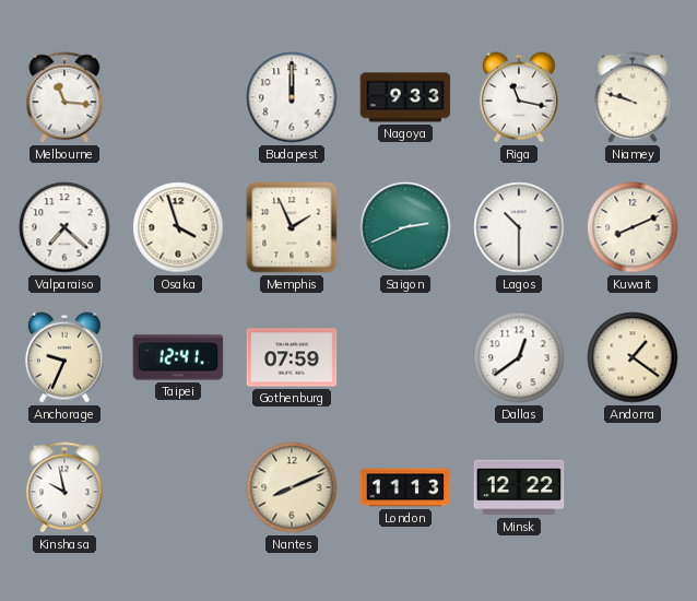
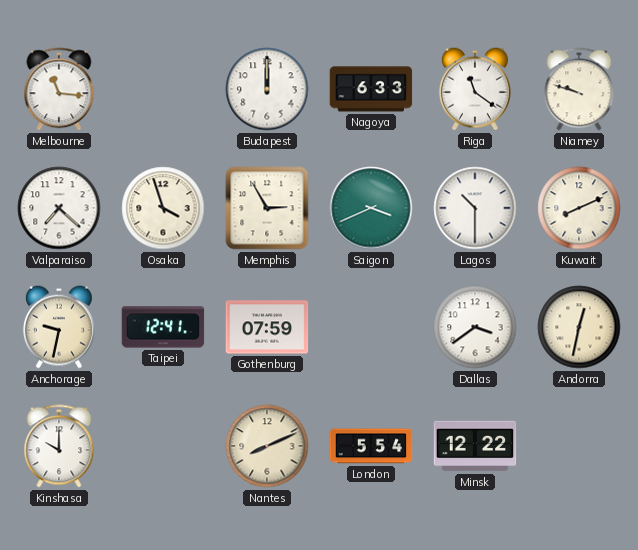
Nagoya: 9:33 -> 6:33 (371, 89)
Riga: 11:17 -> 11:21 (475, 89)
Memphis: 1:56 -> 2:55 (267, 208)
Saigon: 2:41 -> 3:41 (371, 208)
Anchorage: 9:34 -> 9:32 (59, 327)
Dallas: 12:39 -> 3:39 (475, 327)
Andorra: 1:21 -> 12:32 (579, 327)
Kinshasa: 9:58 -> 10:00 (59, 446)
London: 11:13 -> 5:54 (371, 446)
